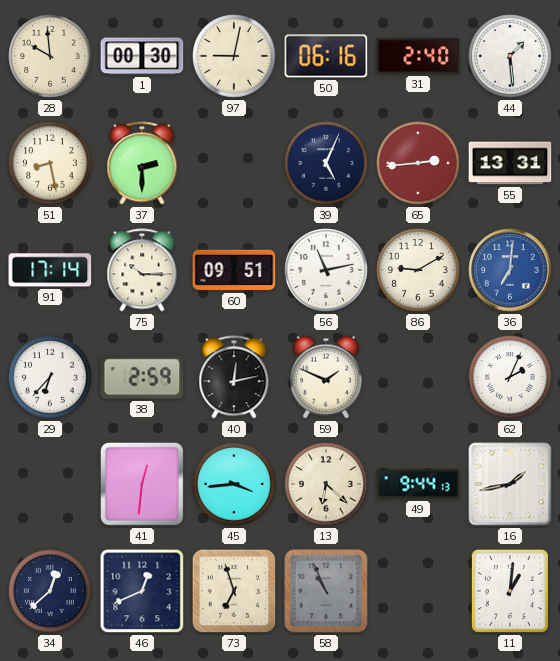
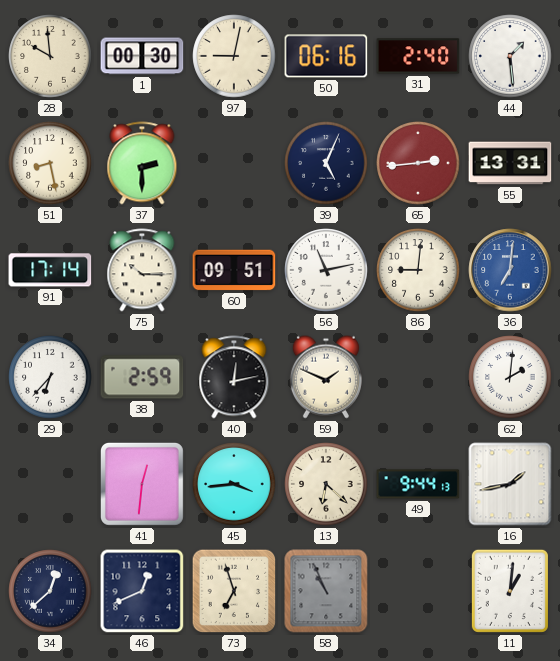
86: 9:10 -> 9:01 (418, 270)
62: 2:04 -> 2:01 (510, 377)
